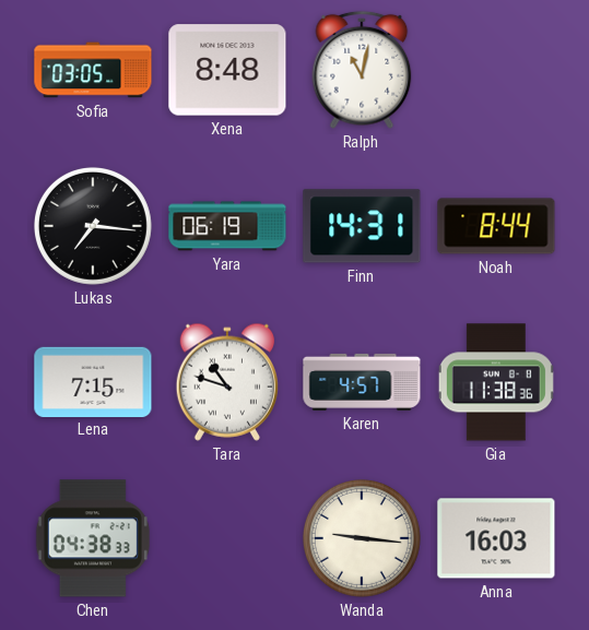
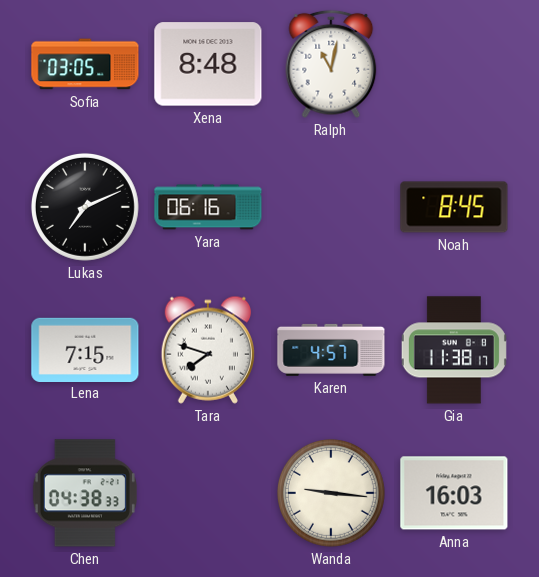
Lukas: 7:16 -> 7:11 (85, 207)
Yara: 06:19 -> 06:16 (208, 207)
Finn: 14:31 -> none (362, 226)
Noah: 8:44 -> 8:45 (454, 207)
Tara: 10:48 -> 7:48 (208, 350)
Gia: 11:38:36 -> 11:38:17 (454, 350)
